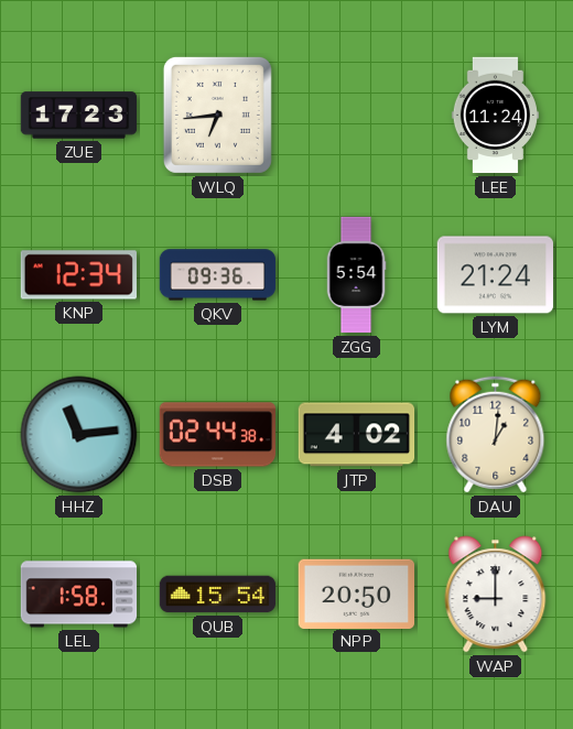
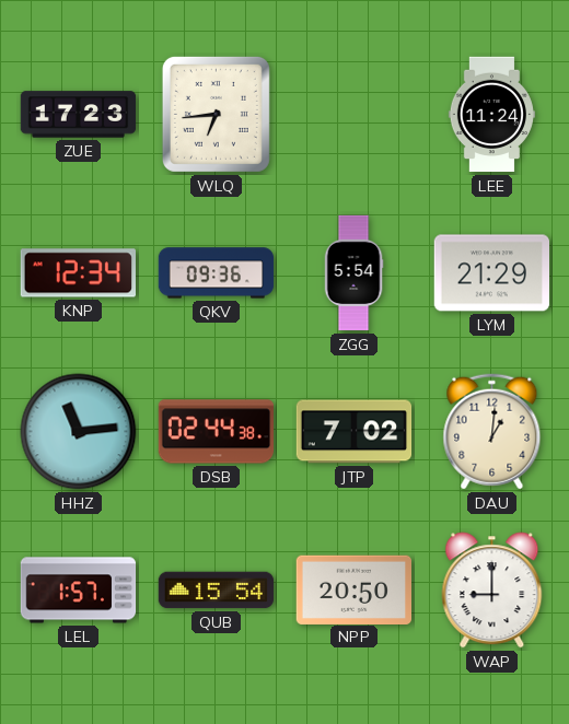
LYM: 21:24 -> 21:29 (491, 273)
JTP: 4:02 -> 7:02 (355, 432)
LEL: 1:58 -> 1:57 (79, 591)
